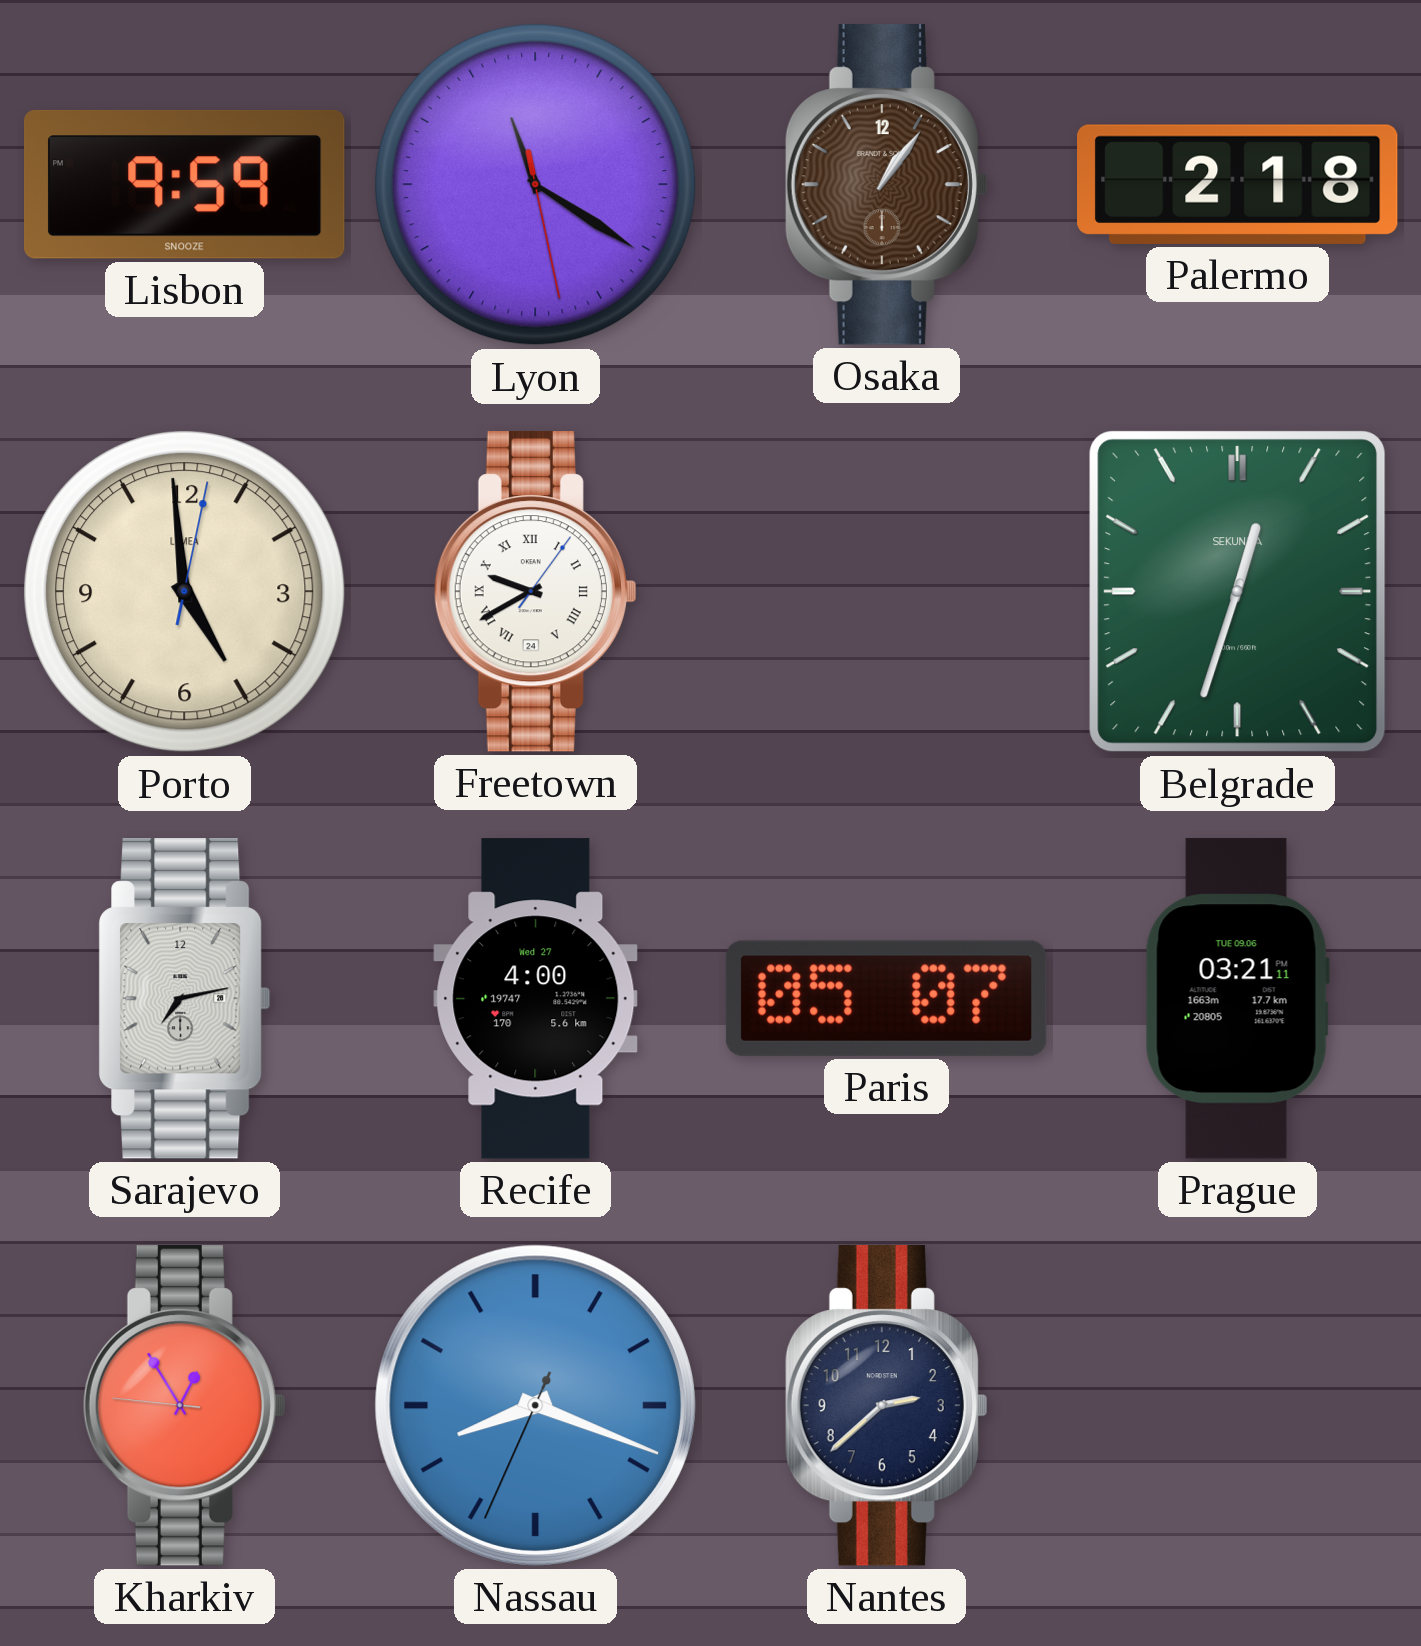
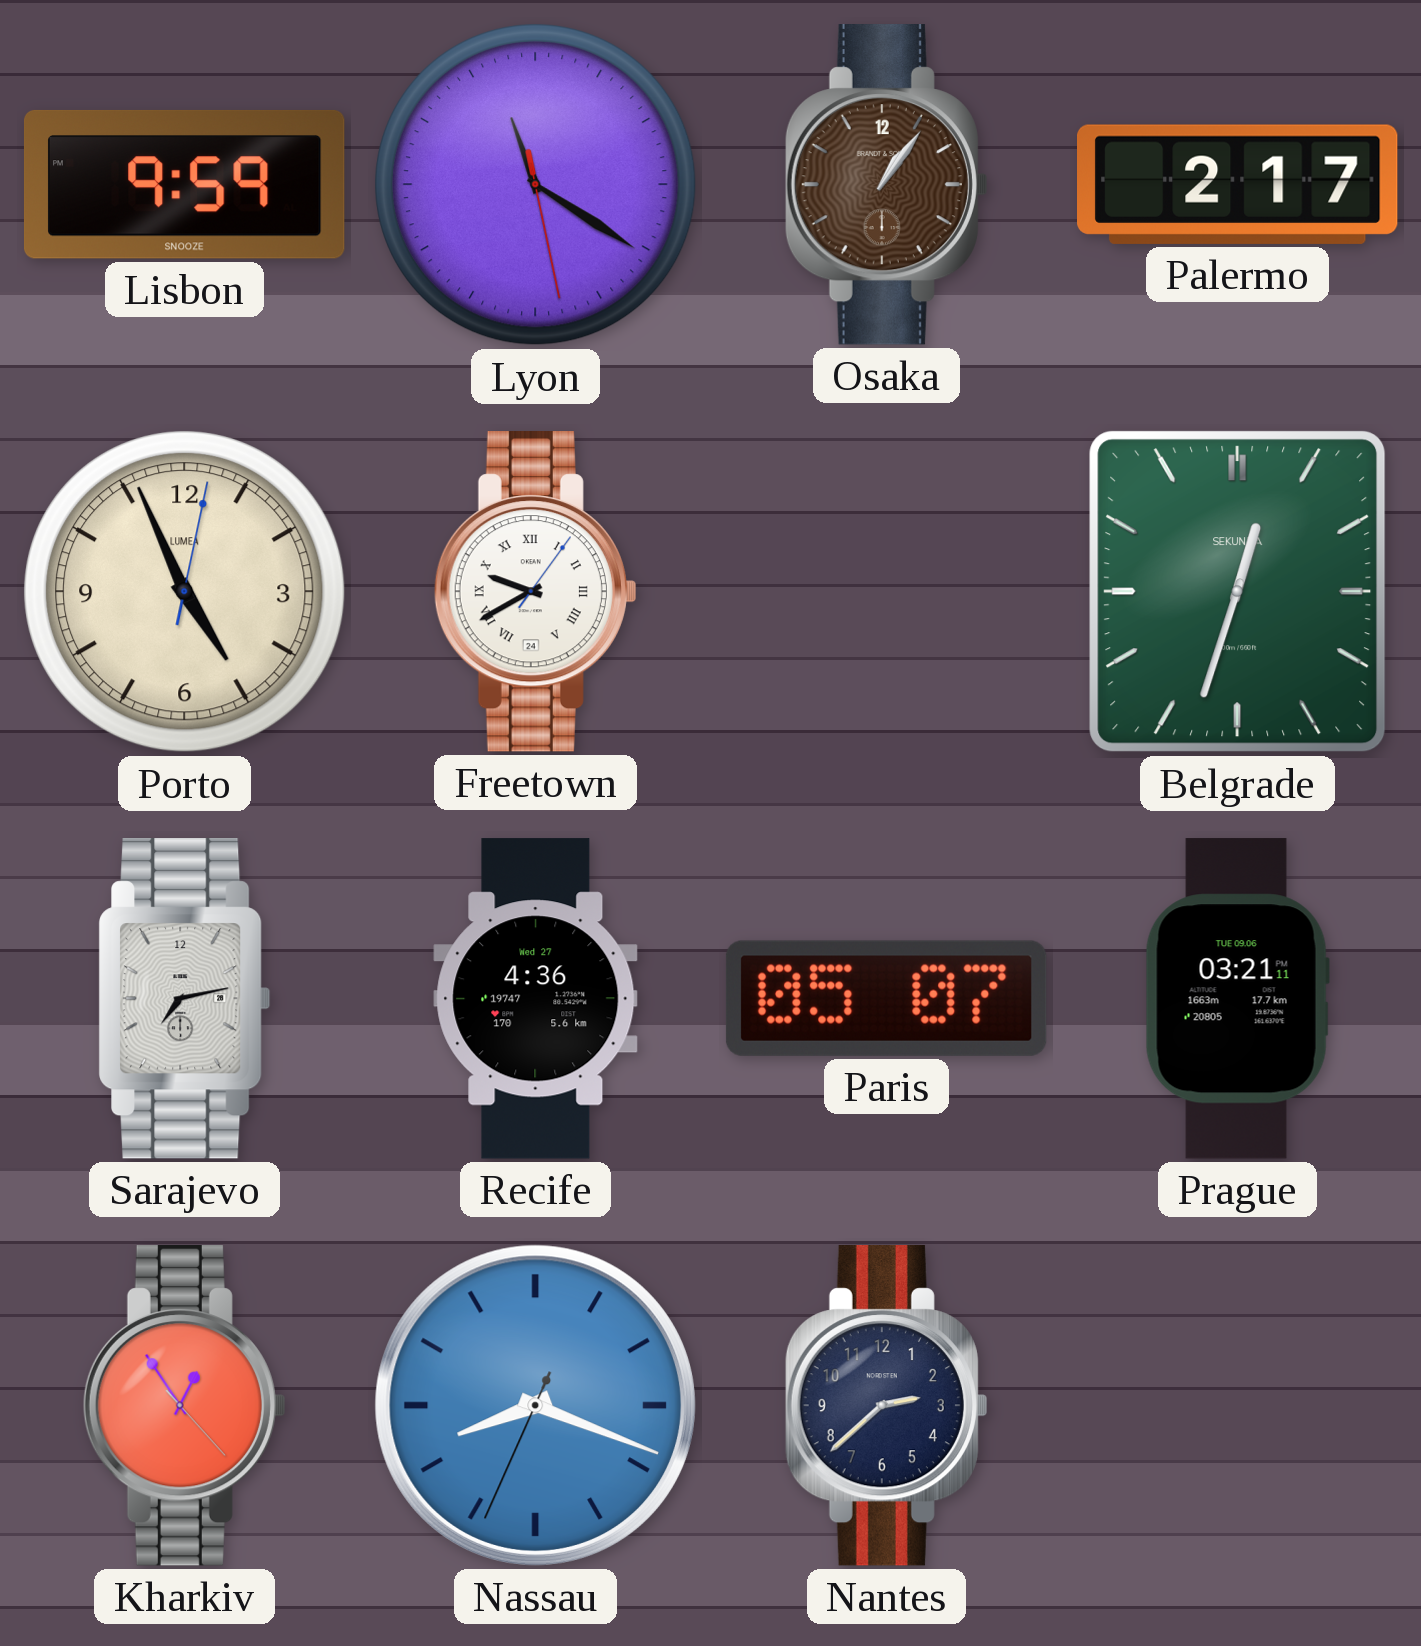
Palermo: 2:18 -> 2:17 (1238, 184)
Porto: 4:59 -> 4:56 (185, 592)
Recife: 4:00 -> 4:36 (536, 999)
Kharkiv: 12:54:46 -> 12:54:23 (184, 1406)
